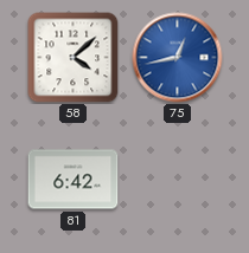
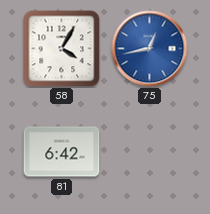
58: 4:08 -> 4:05 (62, 49)
